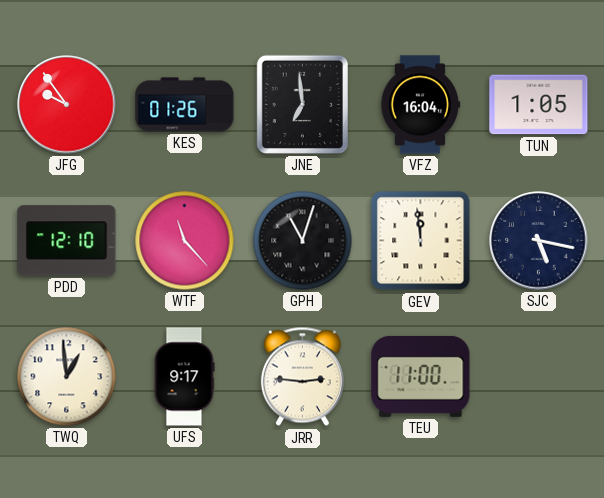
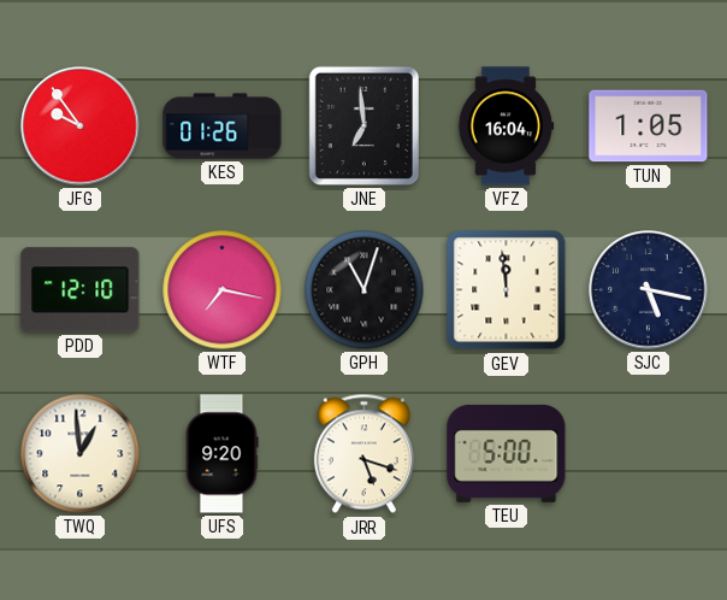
WTF: 11:23 -> 7:17 (223, 290)
UFS: 9:17 -> 9:20 (221, 454)
JRR: 2:46 -> 5:18 (363, 454)
TEU: 11:00 -> 5:00 (507, 453)
